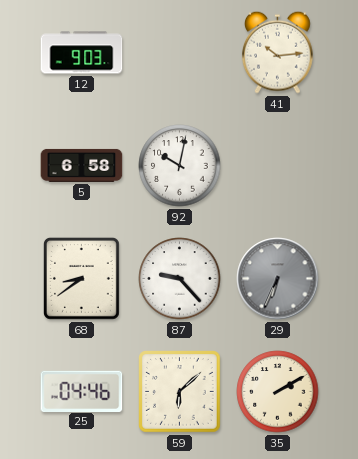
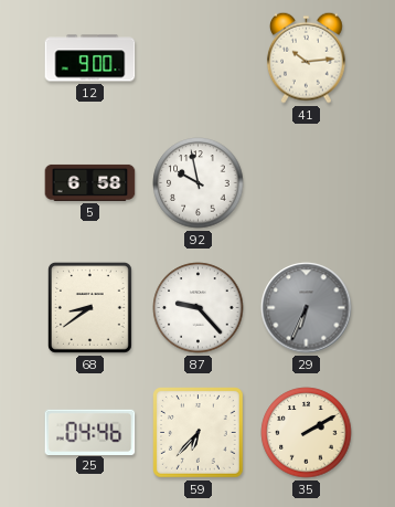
12: 9:03 -> 9:00 (90, 59)
92: 10:02 -> 9:58 (199, 183)
59: 6:08 -> 6:37 (199, 433)
